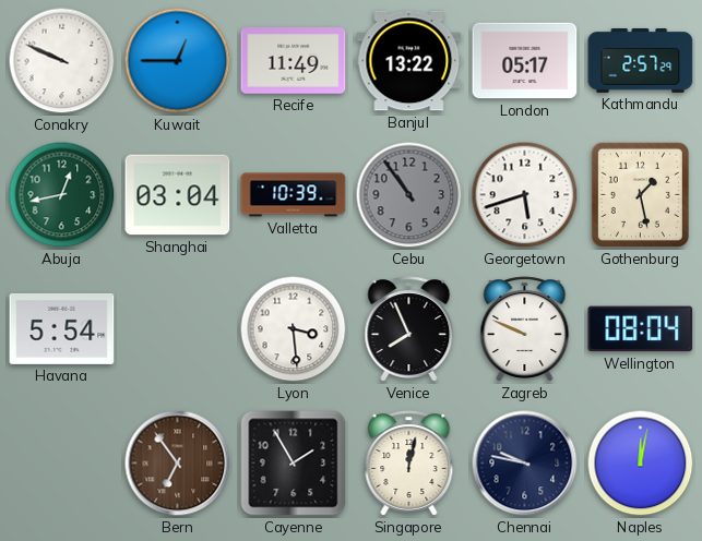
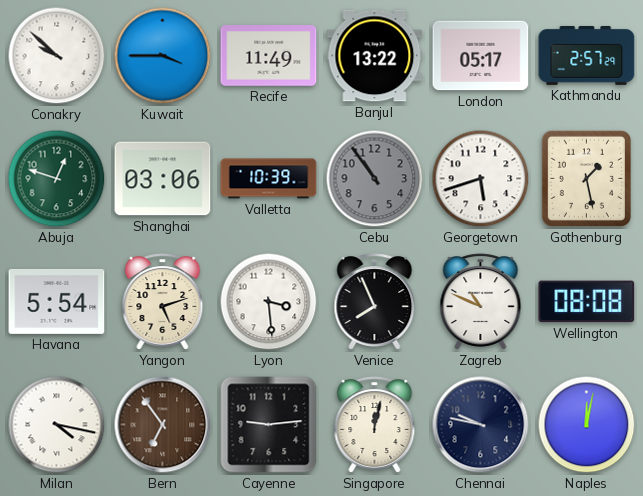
Conakry: 9:49 -> 9:52 (57, 56)
Kuwait: 12:45 -> 3:45 (163, 56)
Abuja: 12:43 -> 12:48 (57, 179)
Shanghai: 03:04 -> 03:06 (163, 179)
Yangon: none -> 5:12 (163, 302)
Zagreb: 9:49 -> 10:49 (481, 302)
Wellington: 08:04 -> 08:08 (587, 302)
Milan: none -> 4:17 (57, 425)
Cayenne: 1:55 -> 9:14 (269, 425)
